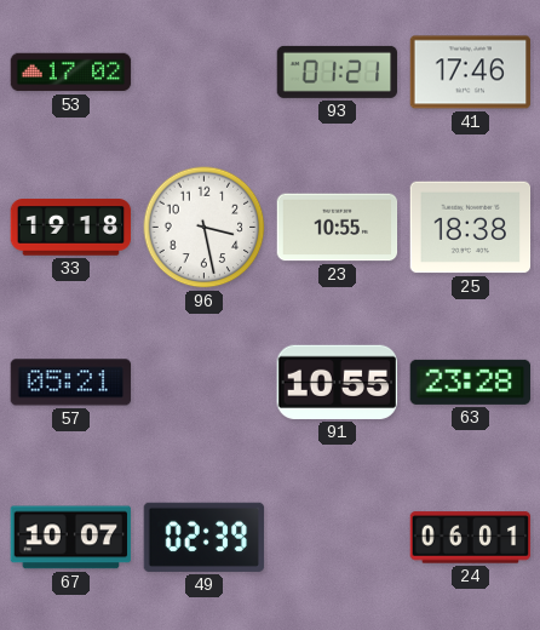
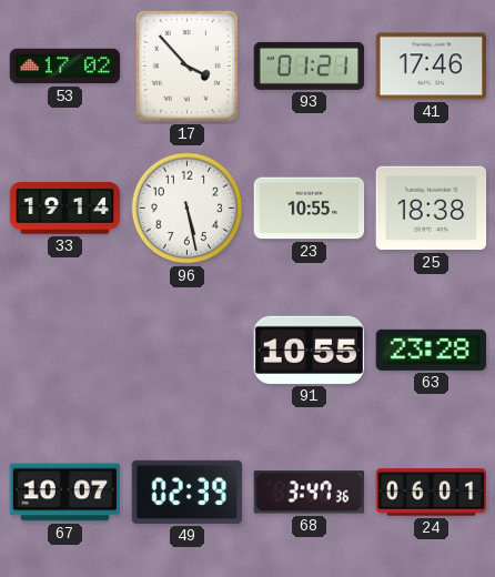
17: none -> 3:53 (186, 65)
33: 19:18 -> 19:14 (65, 209)
96: 3:28 -> 5:28 (188, 209)
57: 05:21 -> none (71, 383)
68: none -> 3:47 (309, 493)
